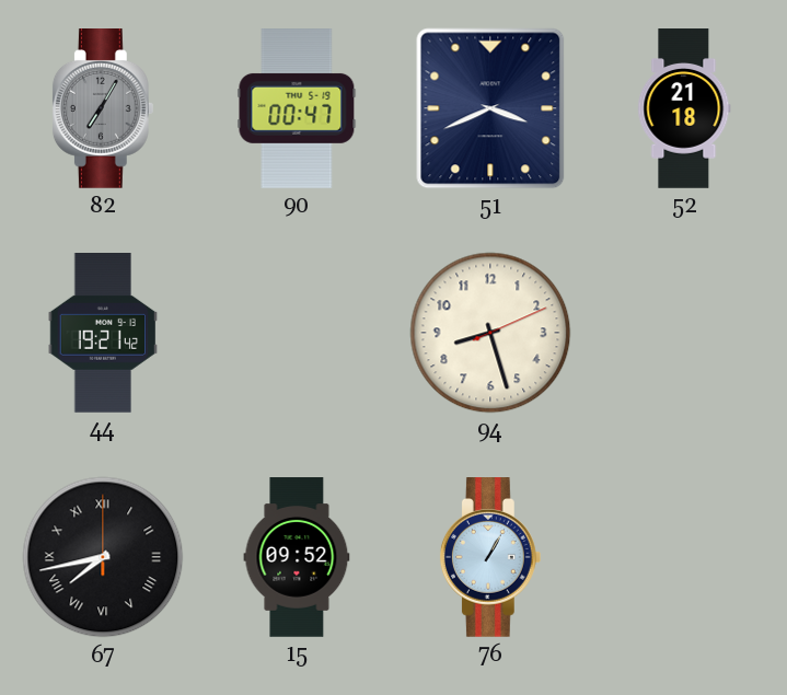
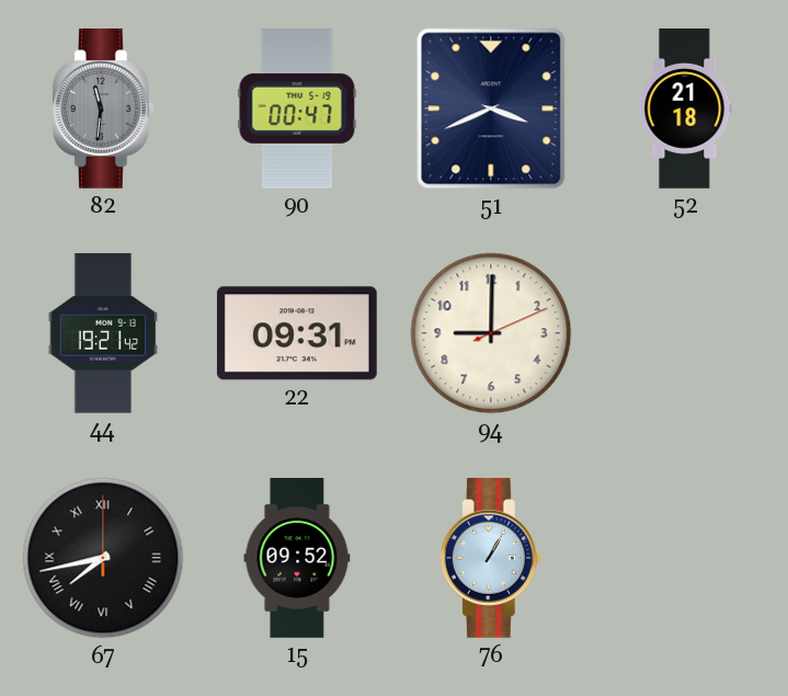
82: 7:05 -> 11:31 (103, 110)
22: none -> 09:31 (297, 333)
94: 8:27 -> 9:00 (491, 333)
